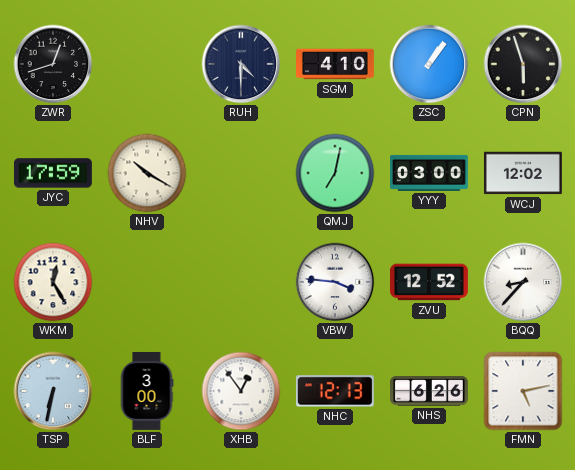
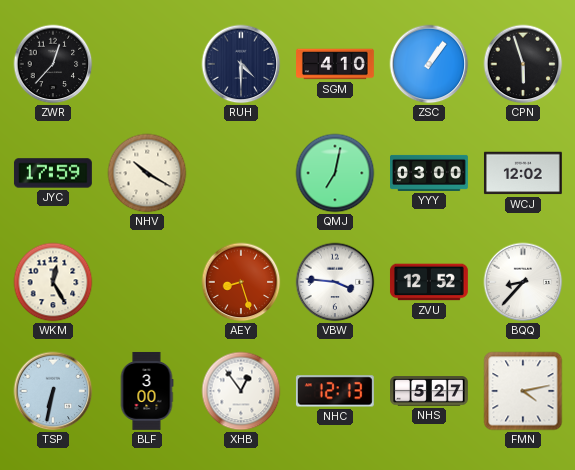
ZWR: 12:42 -> 12:37 (53, 64)
AEY: none -> 8:27 (241, 282)
NHS: 6:26 -> 5:27 (430, 391)
FMN: 5:13 -> 4:13 (523, 391)
